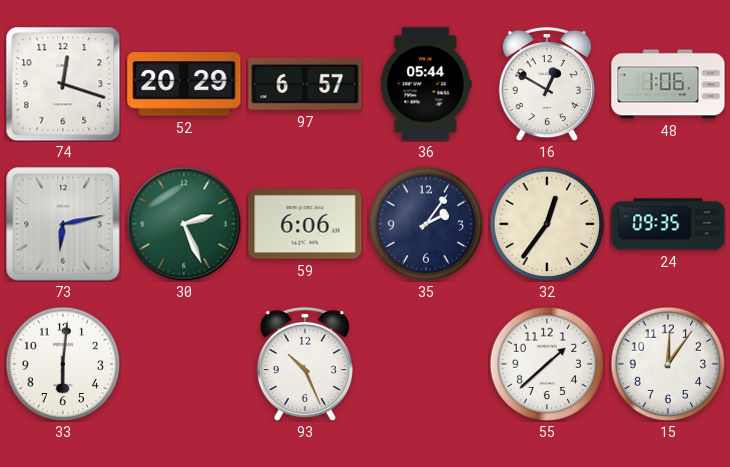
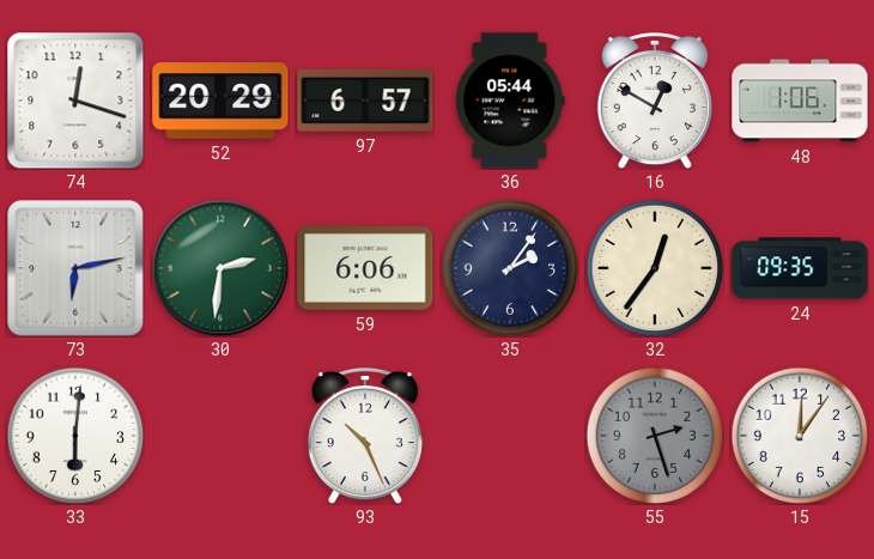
30: 2:26 -> 2:31 (220, 268)
55: 1:38 -> 2:27 (655, 436)
55 dial: white -> grey (655, 436)
